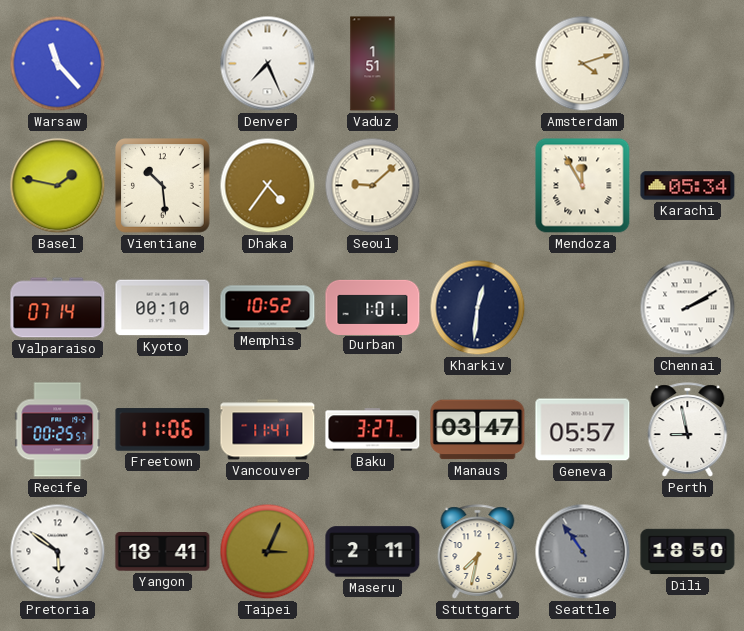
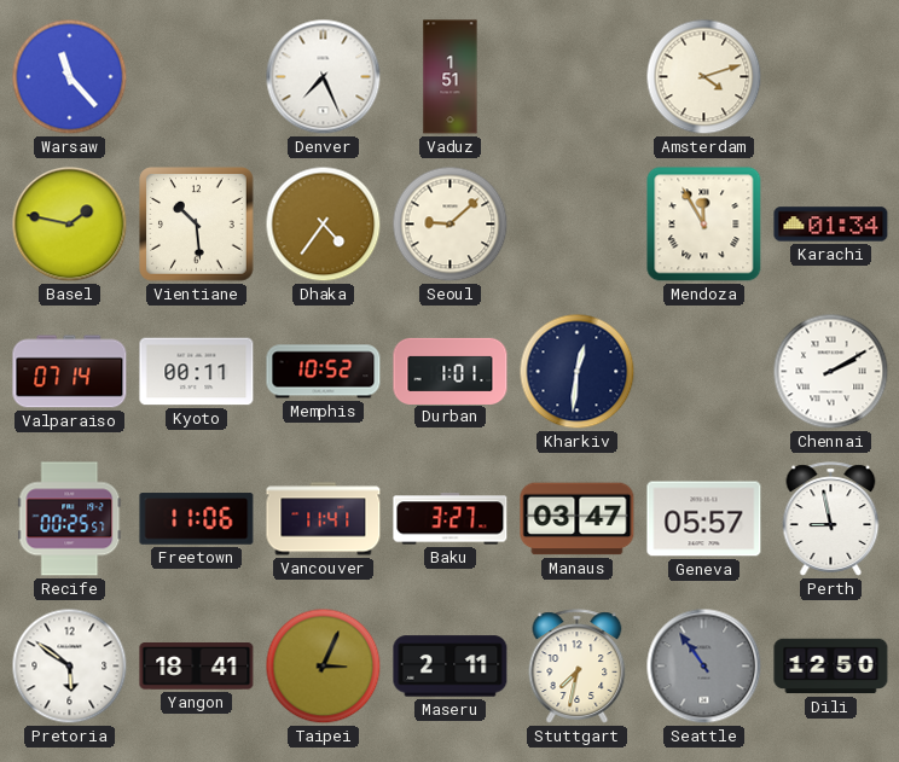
Karachi: 05:34 -> 01:34 (831, 225)
Kyoto: 00:10 -> 00:11 (197, 372)
Dili: 18:50 -> 12:50 (831, 667)
